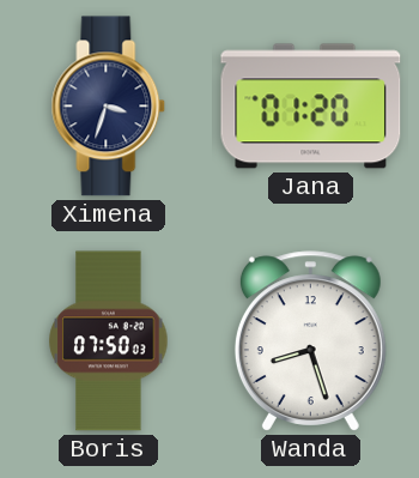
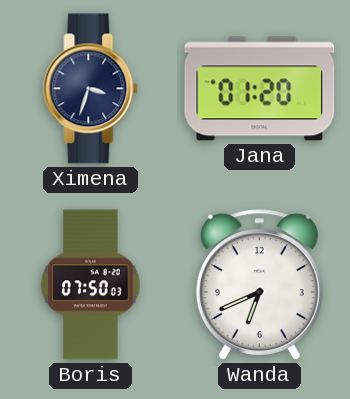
Wanda: 8:27 -> 6:41 (259, 285)
